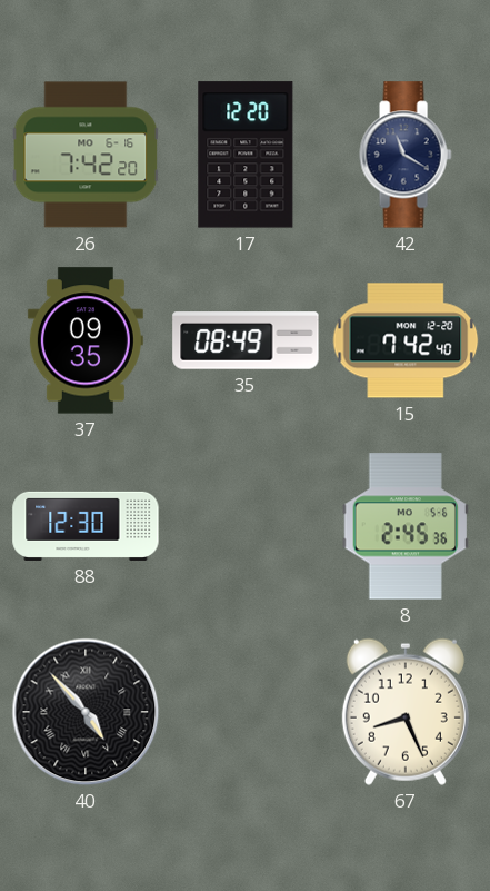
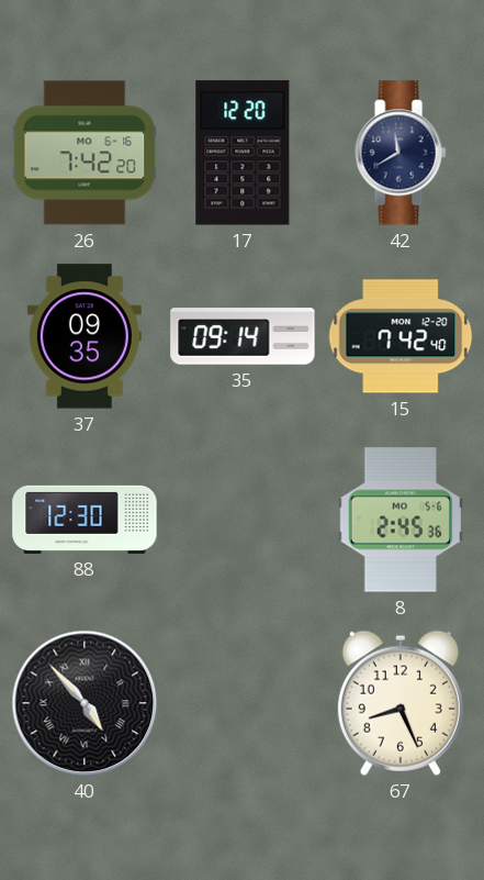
42: 11:20 -> 11:40 (401, 153)
35: 08:49 -> 09:14 (243, 336)
